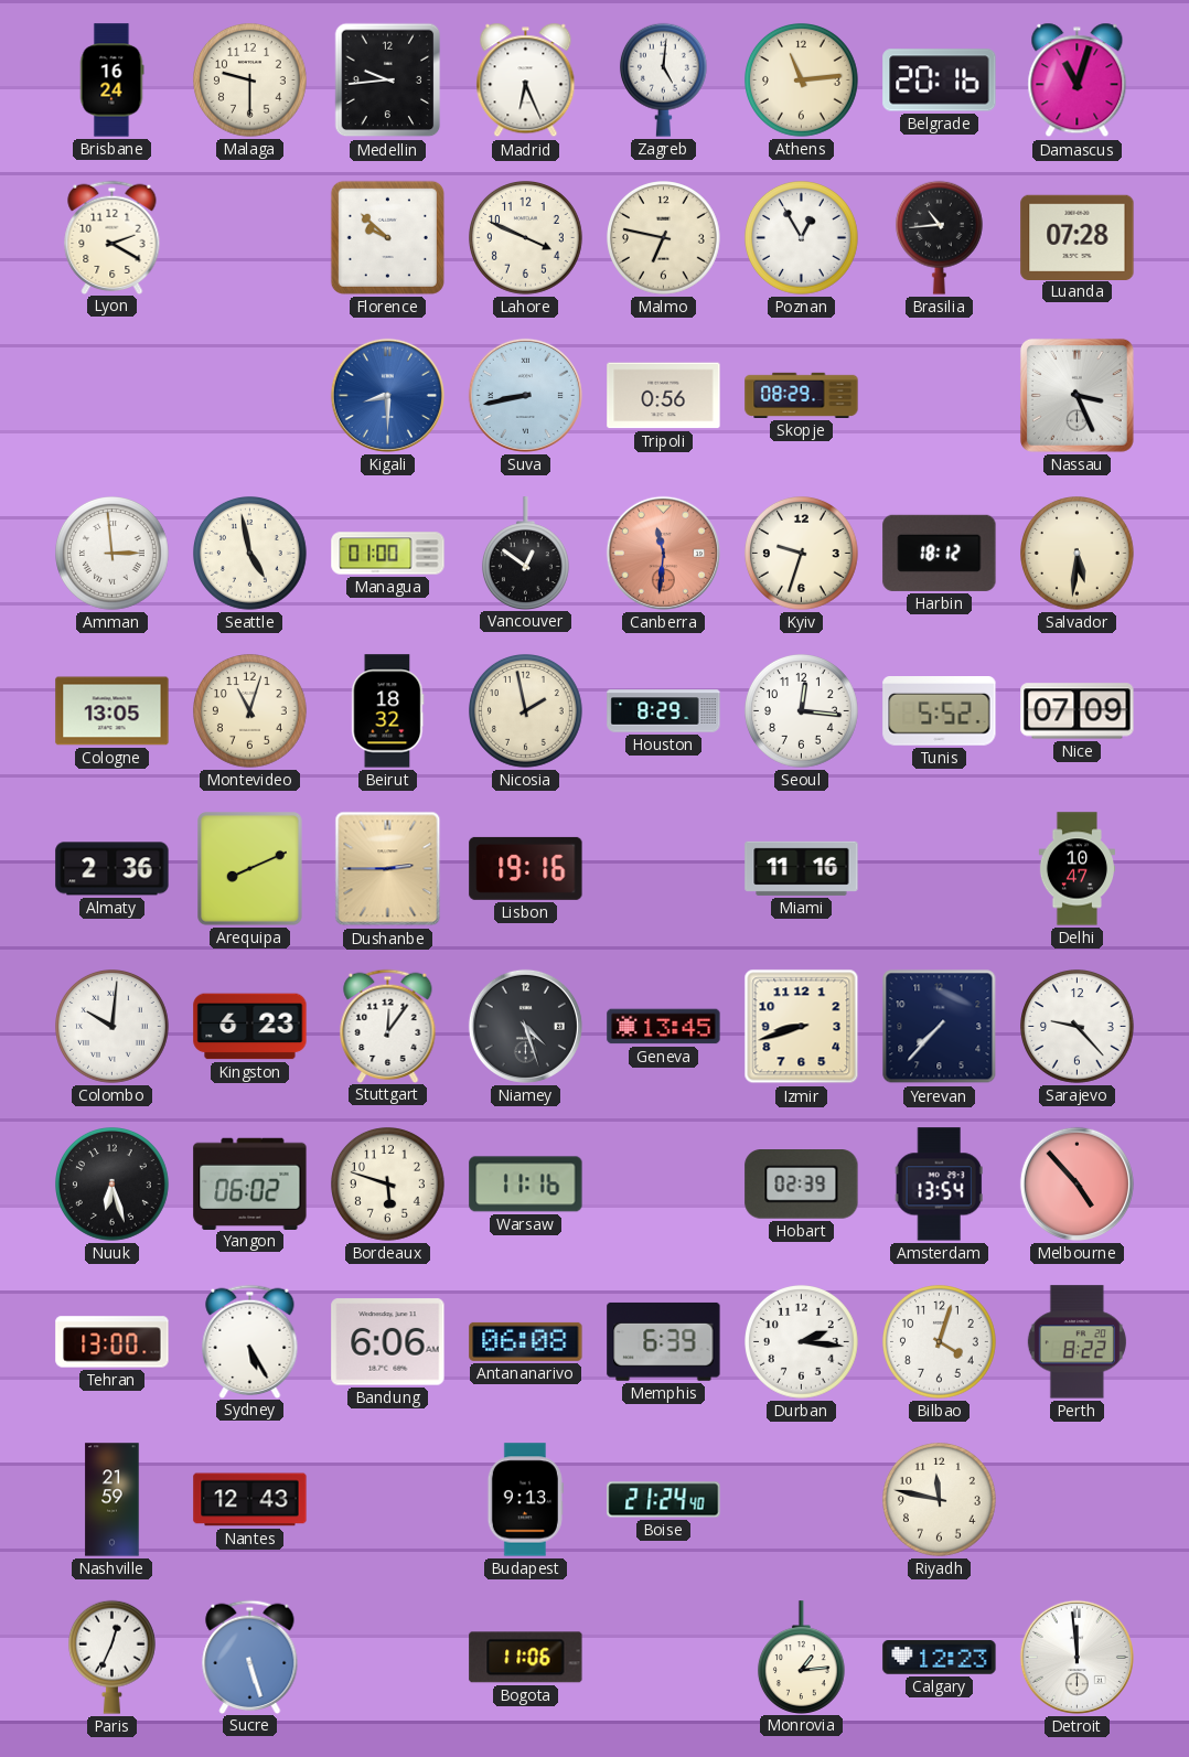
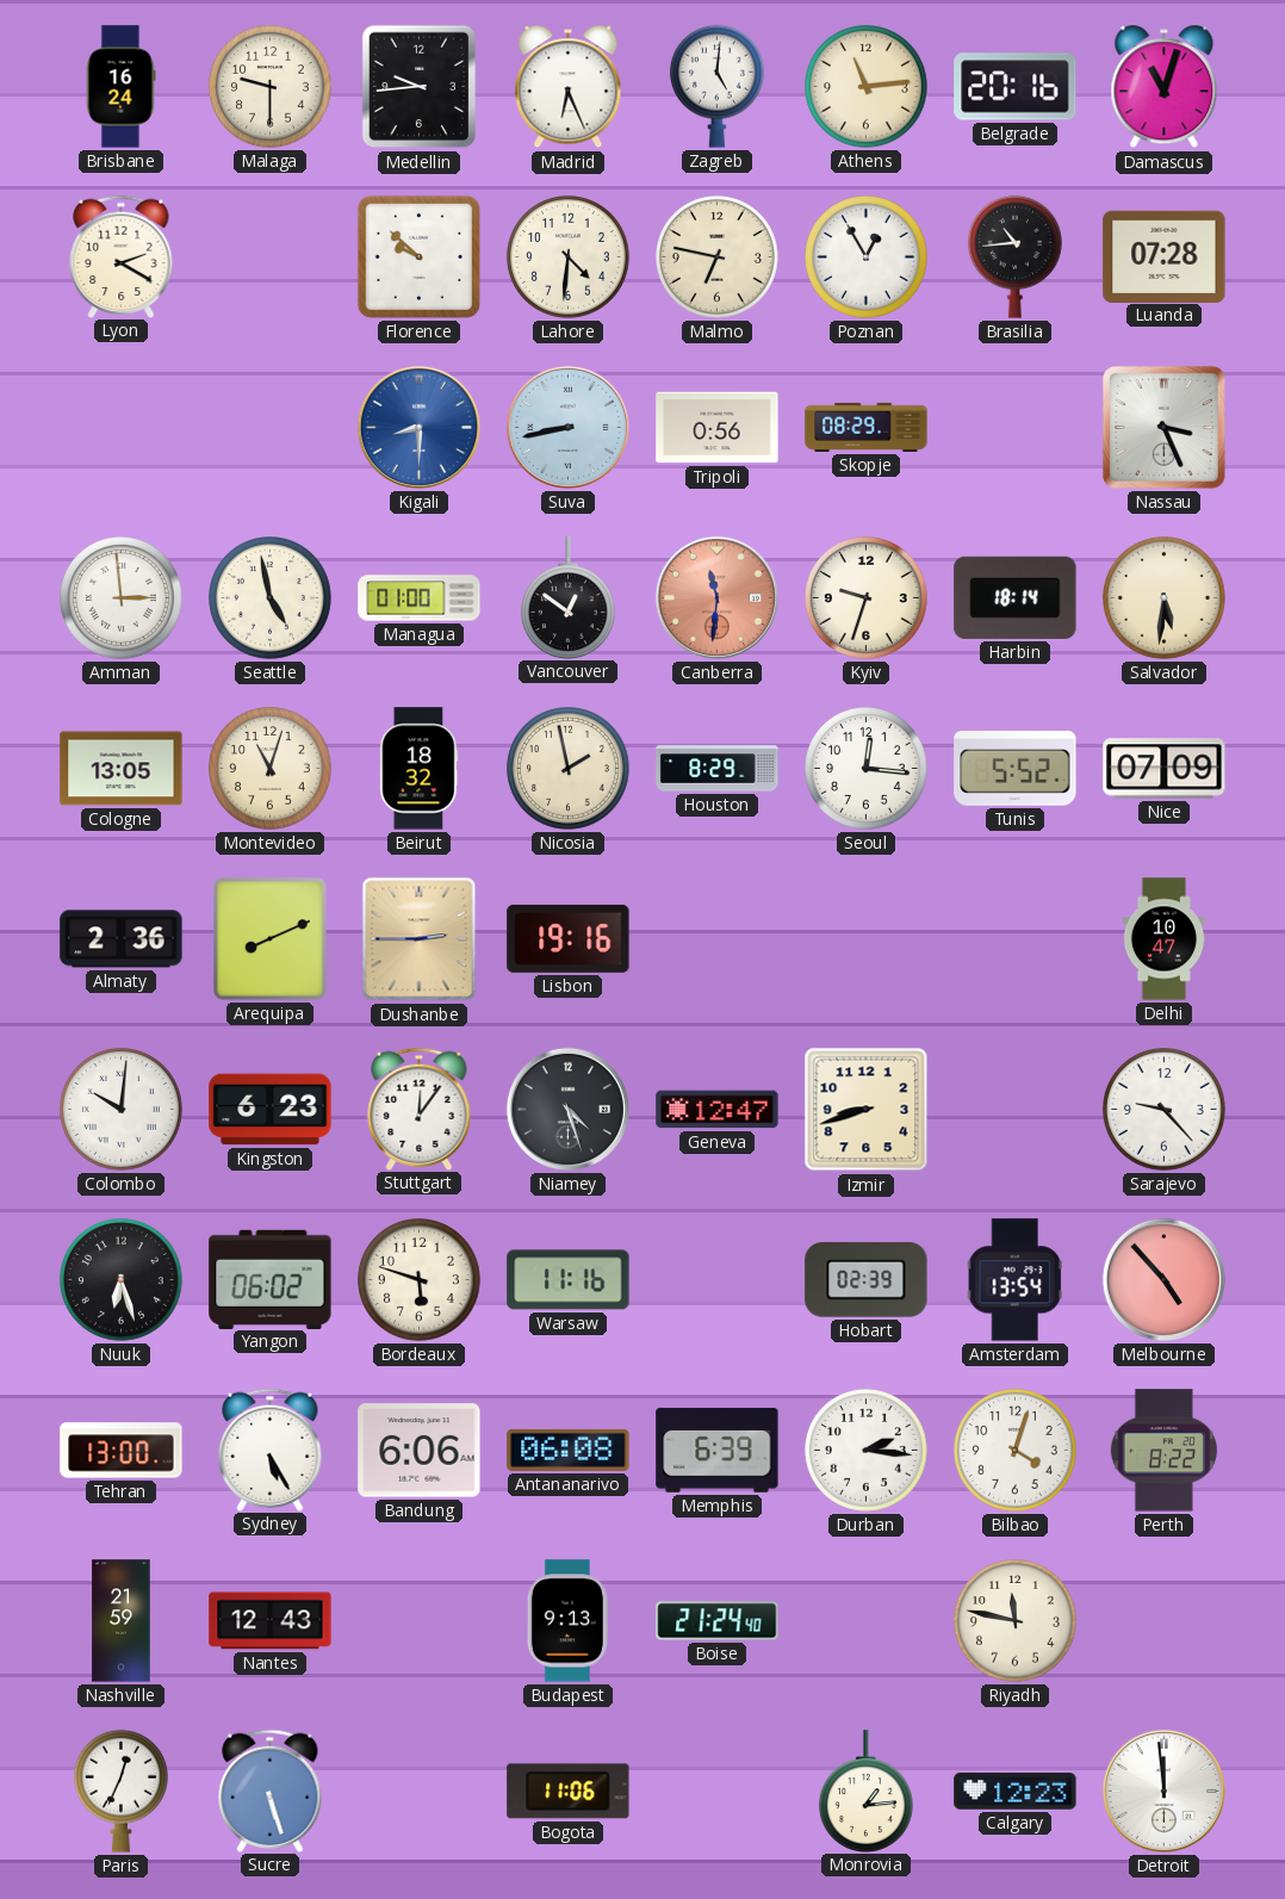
Lahore: 3:49 -> 4:31 (569, 257)
Harbin: 18:12 -> 18:14 (1016, 597)
Miami: 11:16 -> none (802, 868)
Geneva: 13:45 -> 12:47 (718, 1110)
Yerevan: 7:37 -> none (940, 1027)
